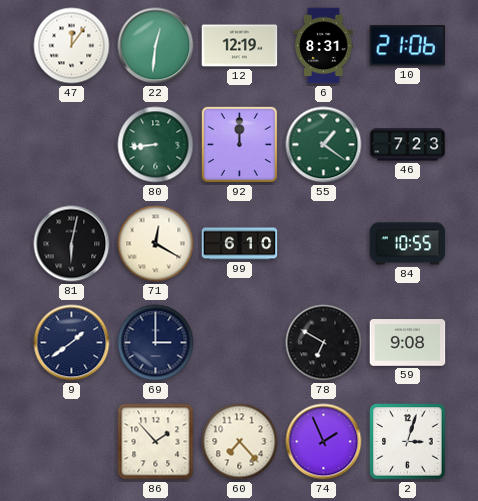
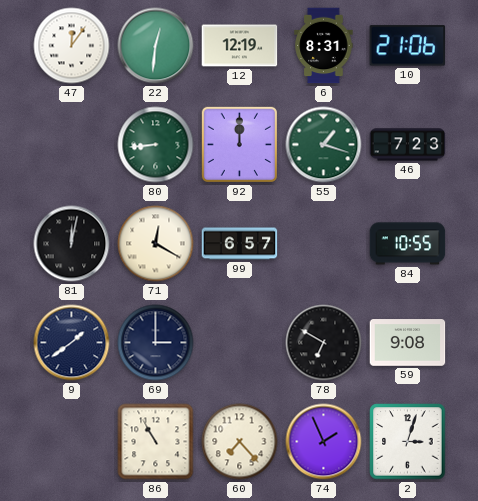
55: 1:21 -> 1:18 (324, 145)
81: 6:02 -> 12:02 (72, 244)
99: 6:10 -> 6:57 (240, 244)
86: 1:53 -> 10:55 (156, 442)
